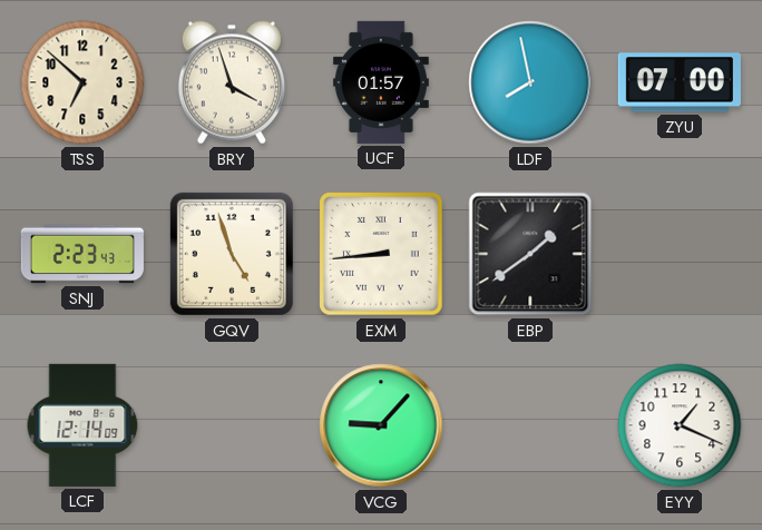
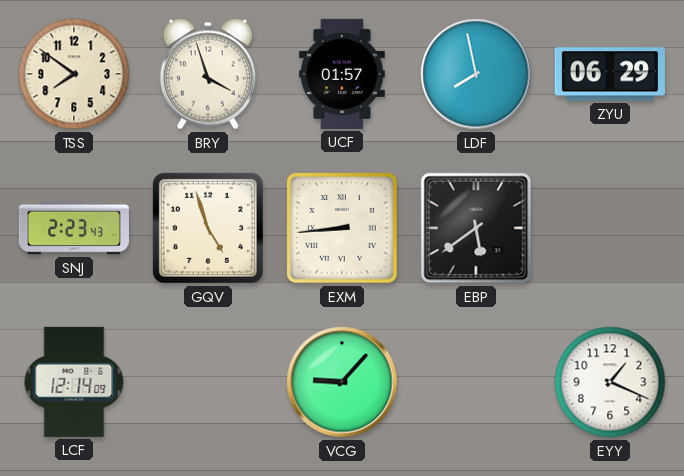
TSS: 6:52 -> 7:51 (74, 74)
ZYU: 07:00 -> 06:29 (610, 74)
EBP: 1:39 -> 5:39 (476, 228)
